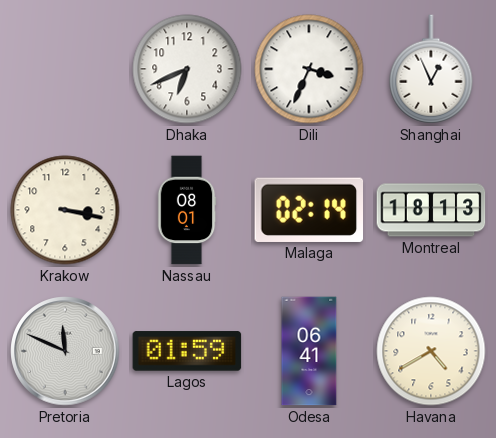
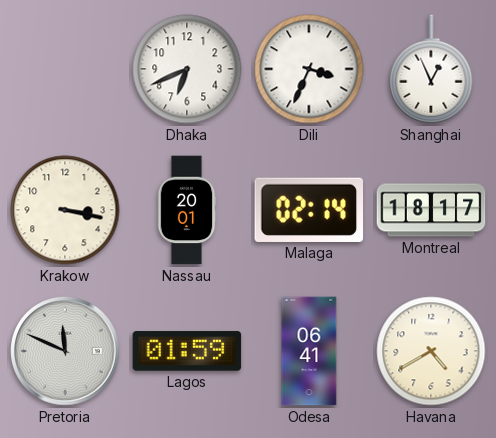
Nassau: 08:01 -> 20:01 (187, 210)
Montreal: 18:13 -> 18:17 (431, 210)
